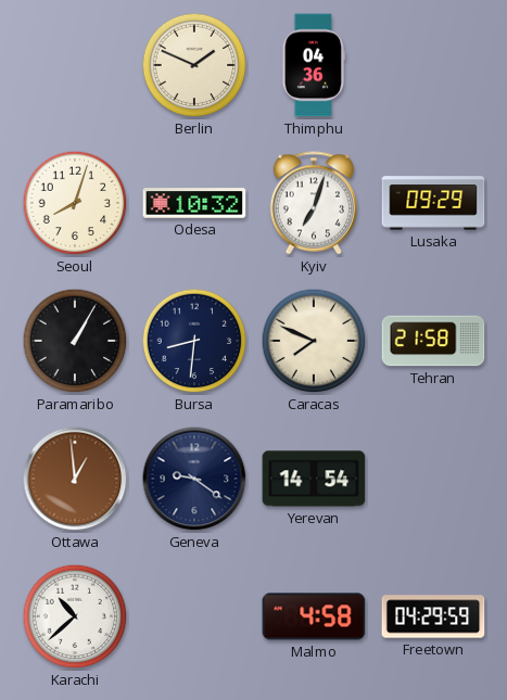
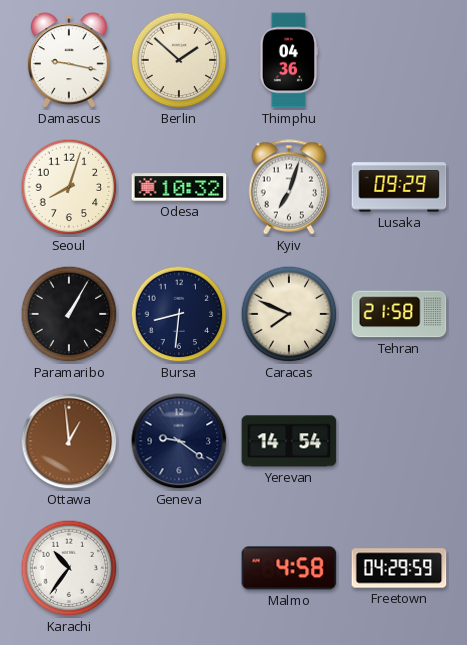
Damascus: none -> 9:17 (69, 61)
Berlin: 1:49 -> 1:52 (179, 60)
Karachi: 10:38 -> 10:36 (69, 568)
